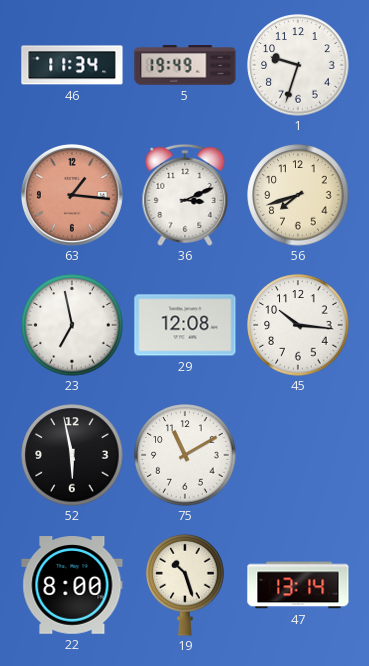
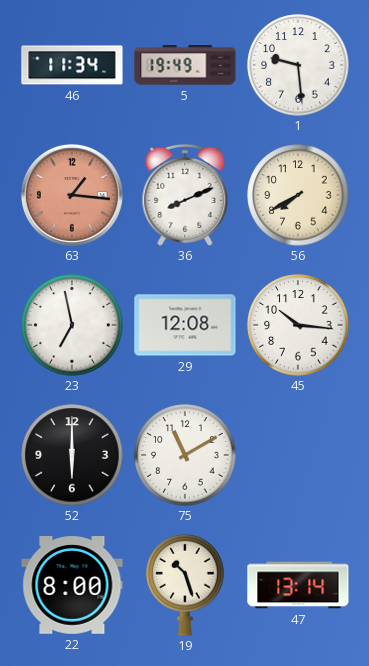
1: 9:33 -> 9:29 (298, 65)
36: 3:11 -> 8:11 (185, 195)
56: 7:42 -> 7:40 (298, 195)
52: 5:58 -> 6:00 (72, 455)
